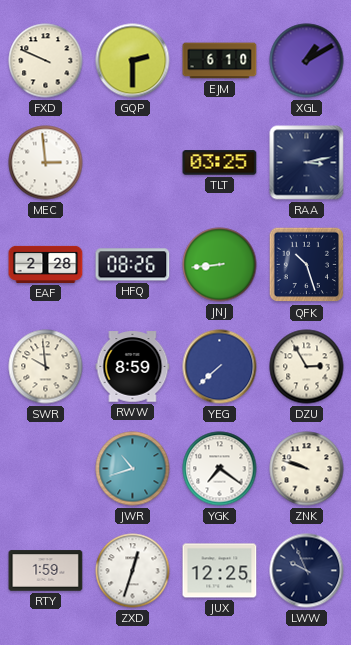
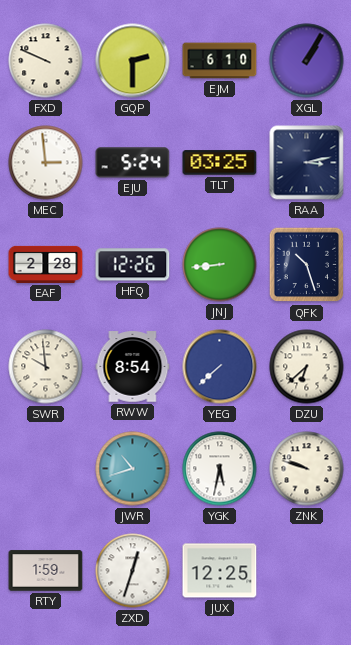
XGL: 1:10 -> 1:05 (307, 61)
EJU: none -> 5:24 (133, 163)
HFQ: 08:26 -> 12:26 (133, 265)
RWW: 8:59 -> 8:54 (133, 367)
DZU: 2:55 -> 6:38 (307, 367)
YGK: 7:21 -> 5:32 (220, 469)
LWW: 9:56 -> none (307, 571)
